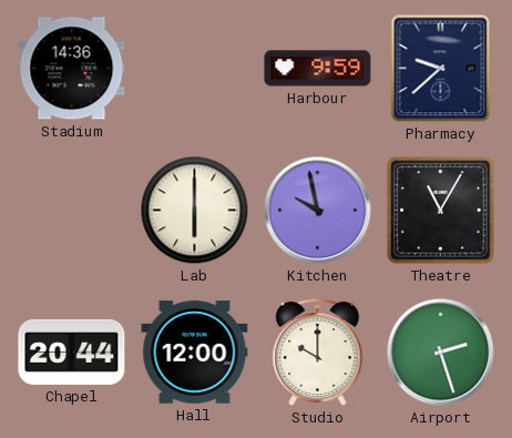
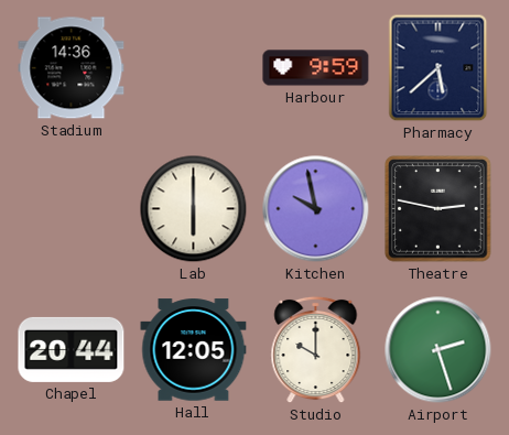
Pharmacy: 9:38 -> 5:38 (438, 68)
Theatre: 11:05 -> 2:47 (438, 209)
Hall: 12:00 -> 12:05 (194, 350)
